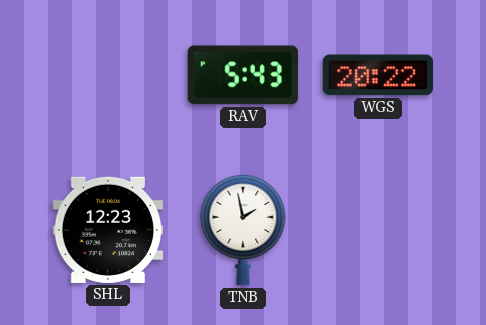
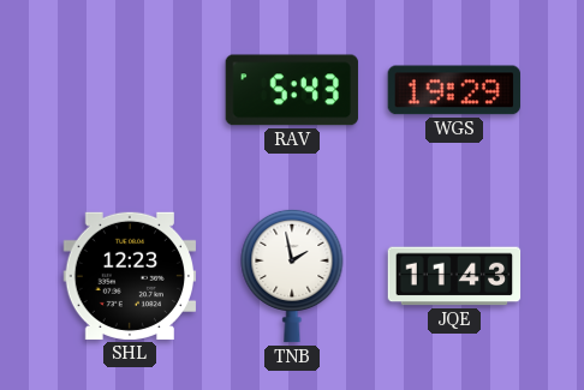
WGS: 20:22 -> 19:29 (453, 90)
JQE: none -> 11:43 (454, 276)
